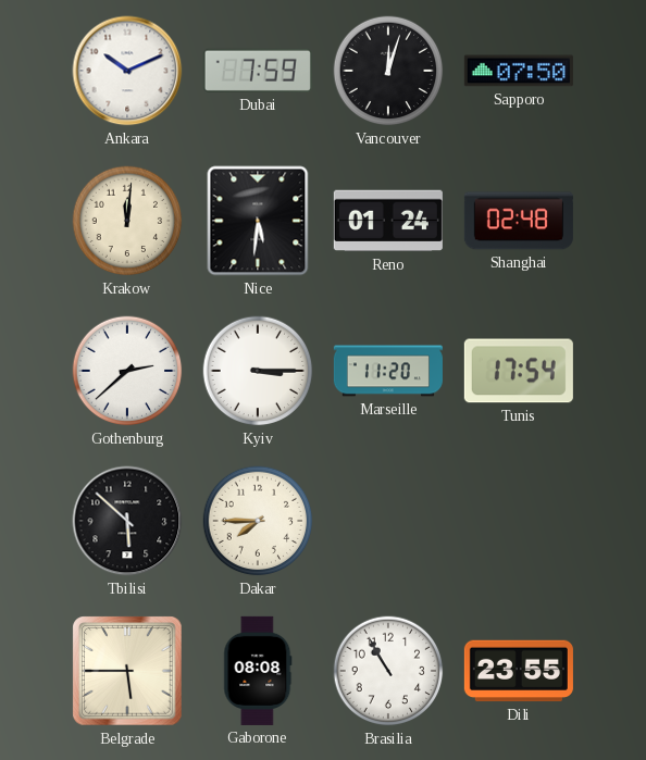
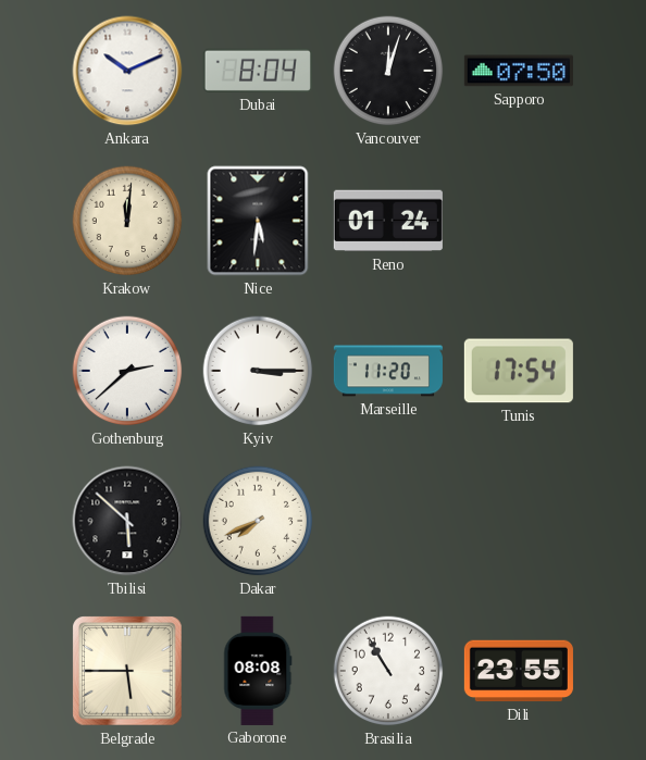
Dubai: 7:59 -> 8:04 (258, 71)
Shanghai: 02:48 -> none (519, 221)
Dakar: 7:45 -> 7:41 (258, 521)
